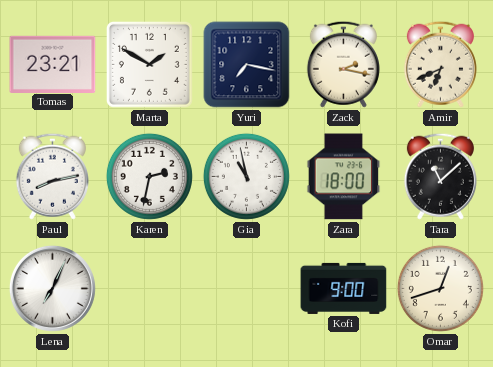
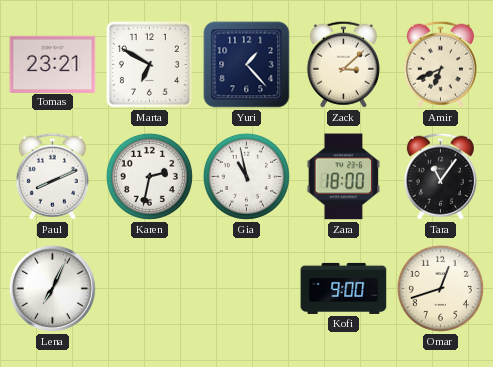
Marta: 1:50 -> 6:50 (149, 64)
Yuri: 7:17 -> 1:23 (247, 65)
Zack: 2:17 -> 3:08 (343, 64)
Paul: 8:13 -> 8:11 (52, 176)
Tara: 11:08 -> 11:06 (440, 176)
